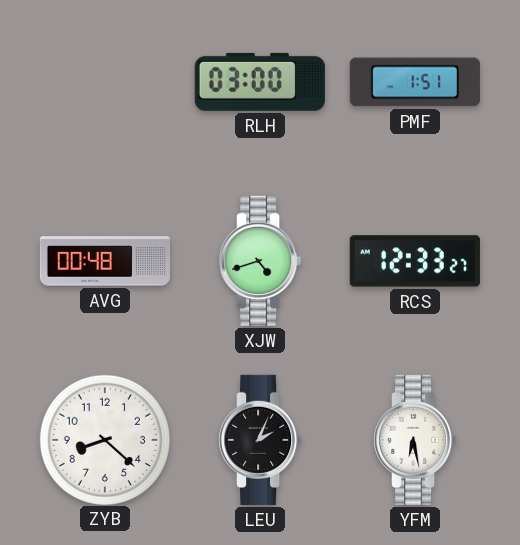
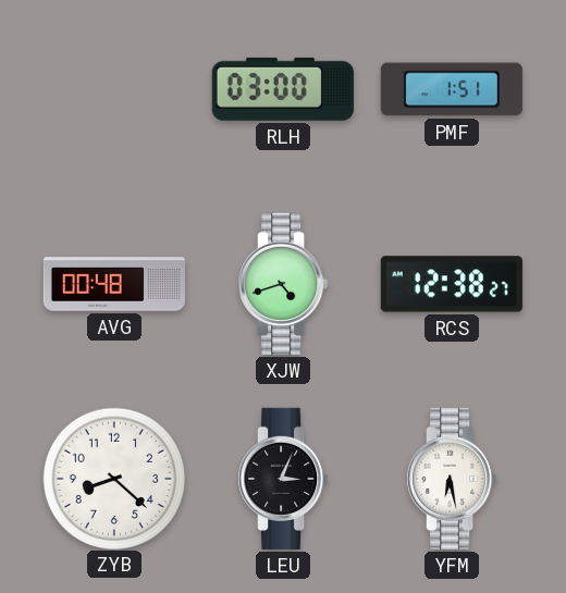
RCS: 12:33 -> 12:38 (452, 284)
LEU: 2:04 -> 3:04 (283, 479)
